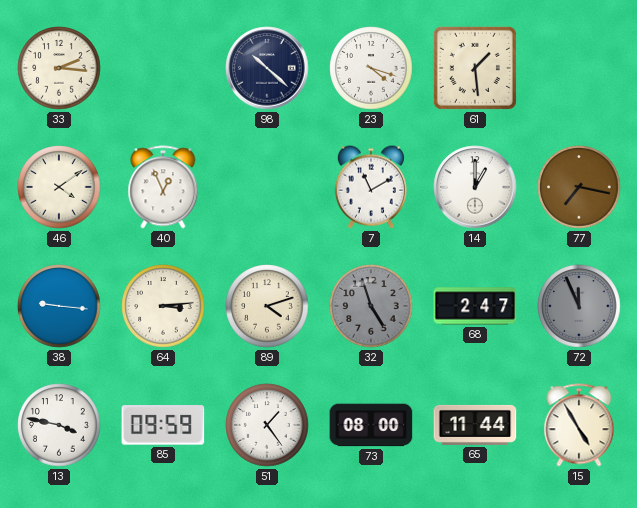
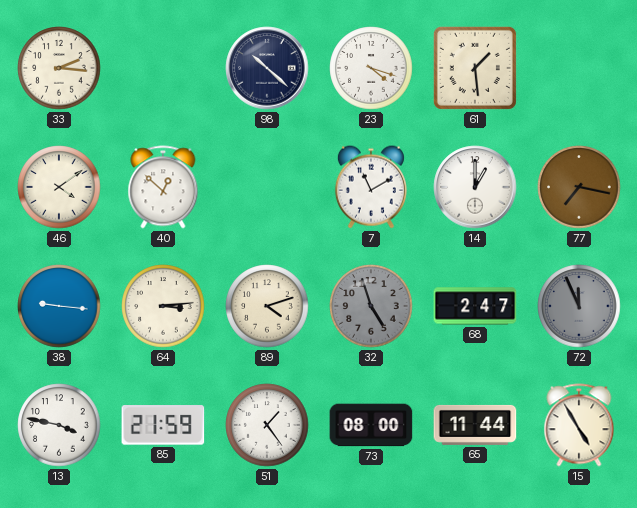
40: 12:56 -> 12:52 (163, 187)
85: 09:59 -> 21:59 (163, 425)
